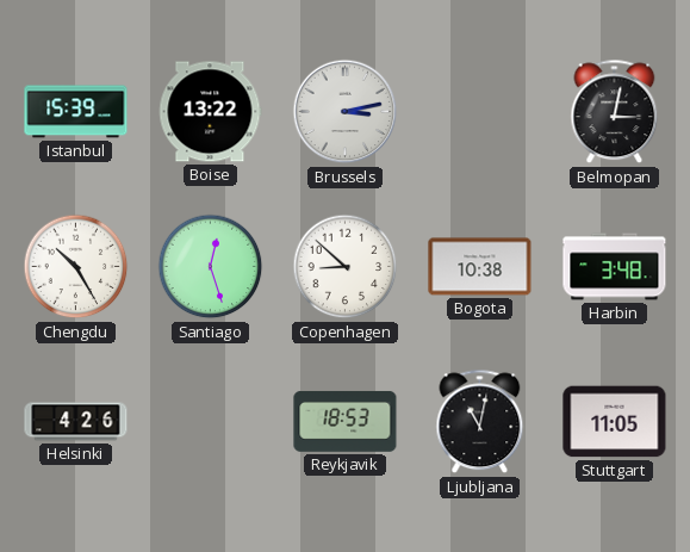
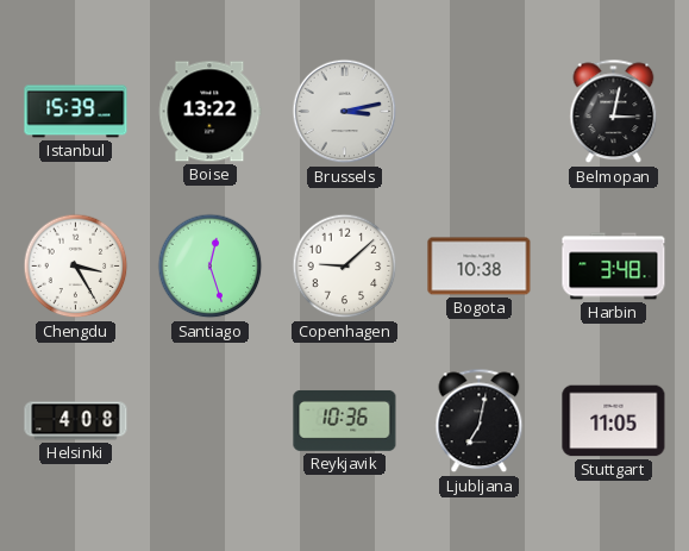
Chengdu: 10:25 -> 3:25 (76, 267)
Copenhagen: 8:52 -> 9:08 (345, 267)
Helsinki: 4:26 -> 4:08 (76, 421)
Reykjavik: 18:53 -> 10:36 (345, 421)
Ljubljana: 11:02 -> 7:02 (480, 421)
